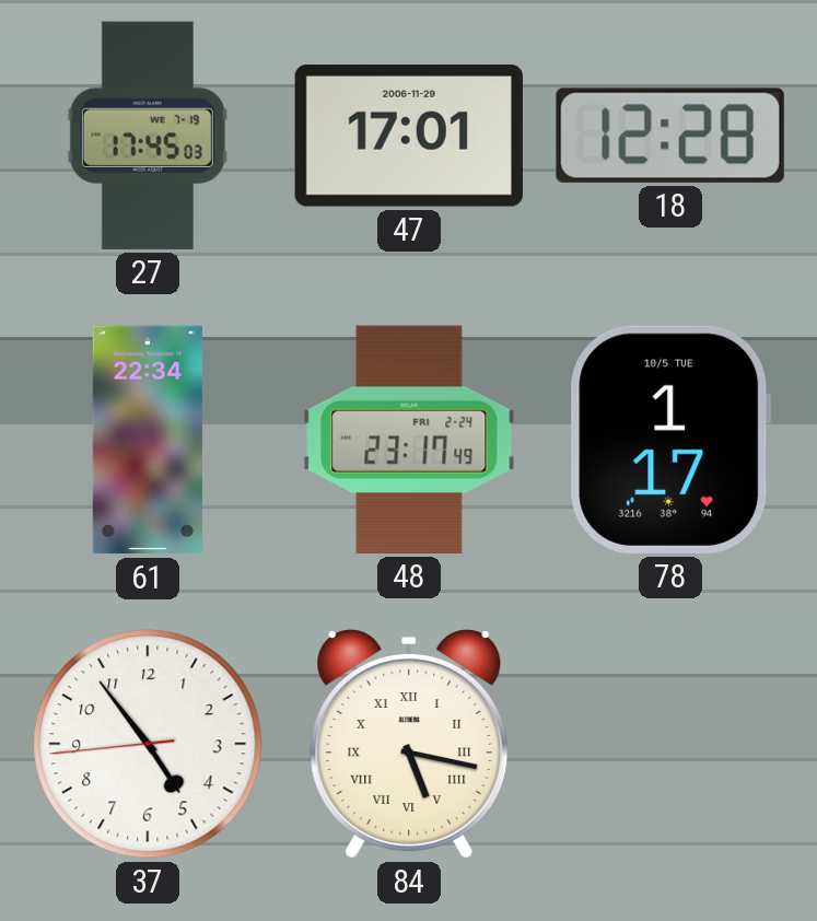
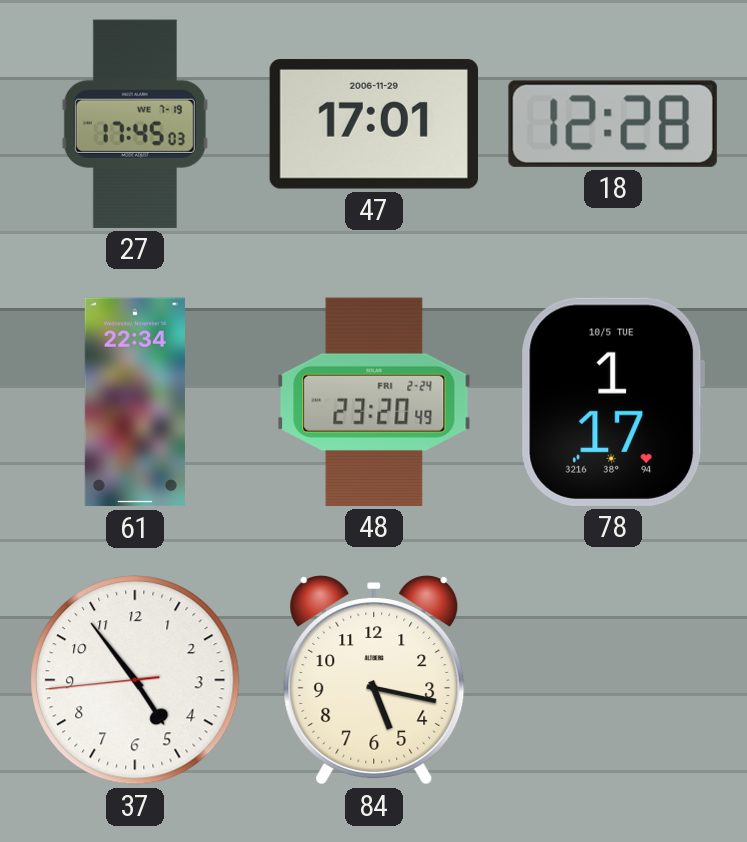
48: 23:17 -> 23:20 (374, 402)
84 numerals: Roman -> Arabic (374, 681)
